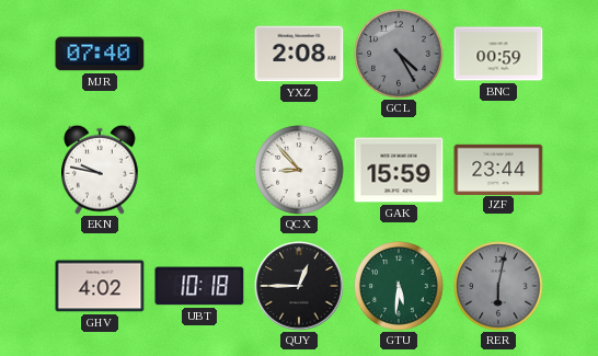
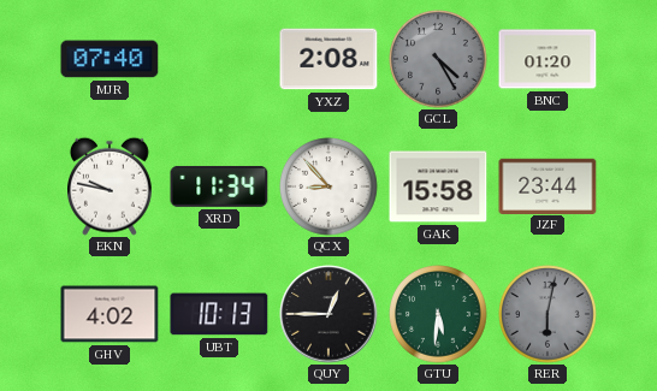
BNC: 00:59 -> 01:20 (547, 59)
XRD: none -> 11:34 (219, 186)
GAK: 15:59 -> 15:58 (438, 186)
UBT: 10:18 -> 10:13 (219, 314)
